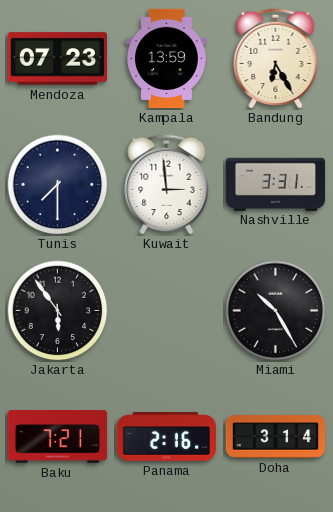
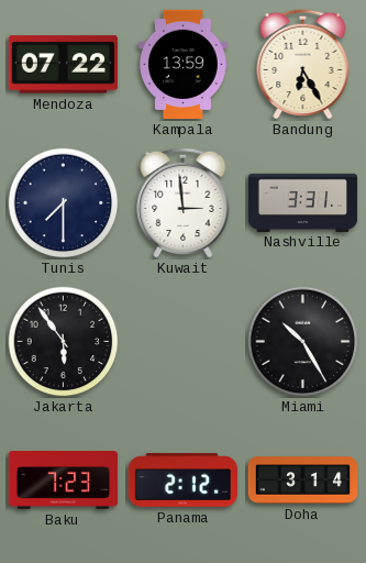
Mendoza: 07:23 -> 07:22 (63, 65)
Baku: 7:21 -> 7:23 (64, 481)
Panama: 2:16 -> 2:12 (182, 481)
